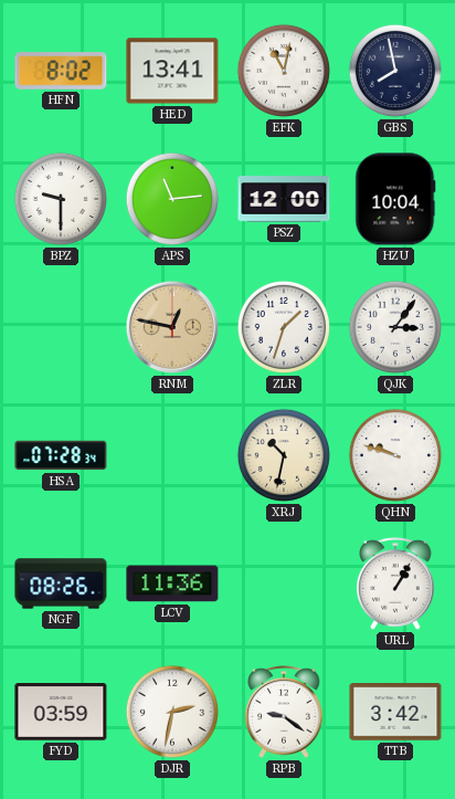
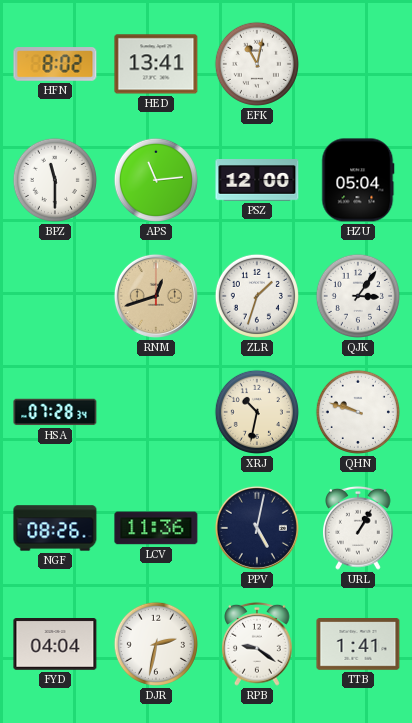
GBS: 7:58 -> none (395, 71)
BPZ: 9:30 -> 11:30 (55, 180)
HZU: 10:04 -> 05:04 (358, 180)
RNM: 12:47 -> 12:42 (156, 296)
PPV: none -> 5:02 (257, 528)
FYD: 03:59 -> 04:04 (55, 645)
TTB: 3:42 -> 1:41 (358, 644)
